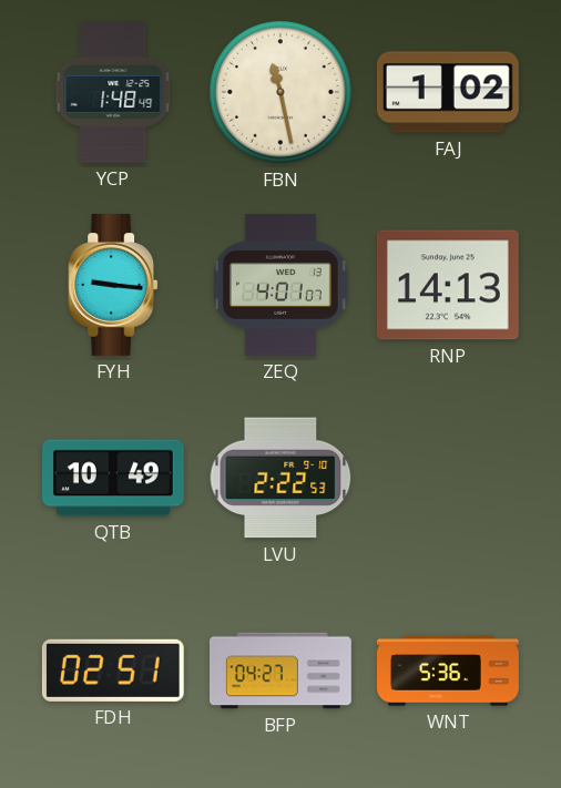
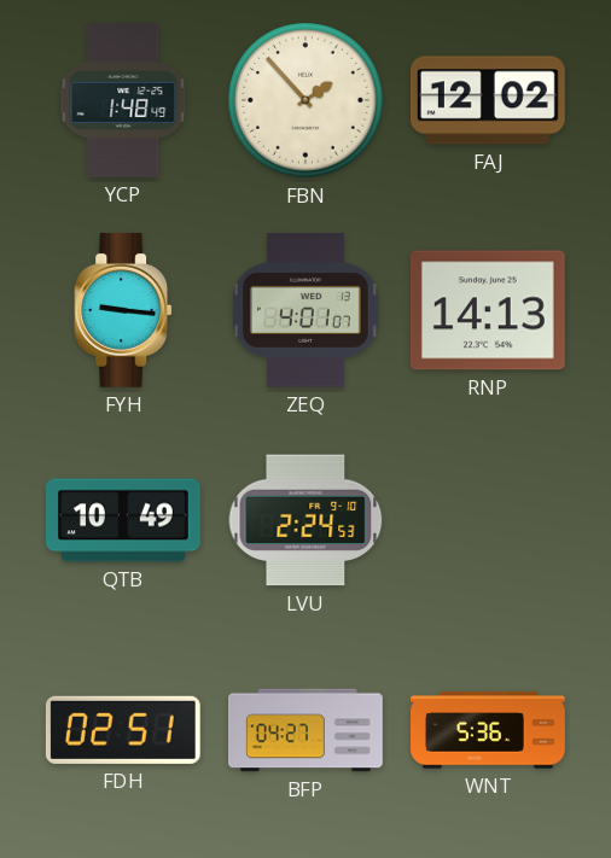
FBN: 11:28 -> 1:53 (307, 101)
FAJ: 1:02 -> 12:02 (488, 100)
LVU: 2:22 -> 2:24 (305, 520)
